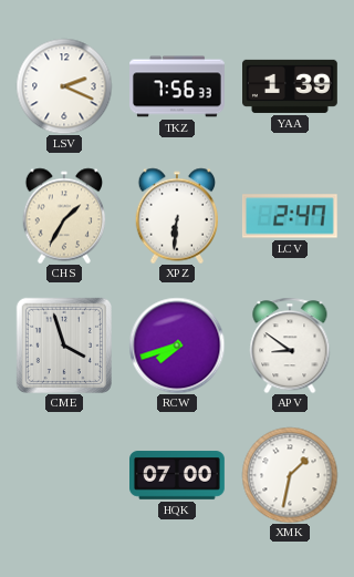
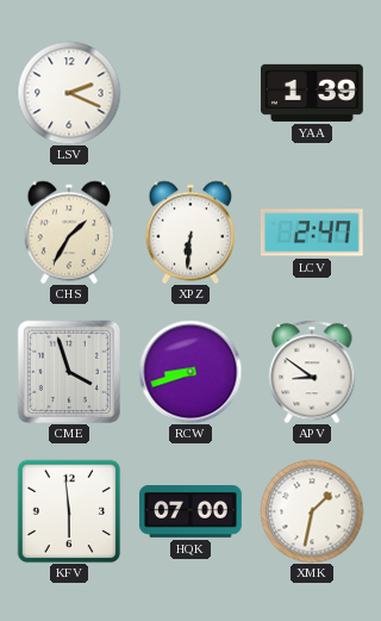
TKZ: 7:56 -> none (177, 86)
RCW: 7:42 -> 8:42 (190, 372)
KFV: none -> 5:59 (69, 511)
